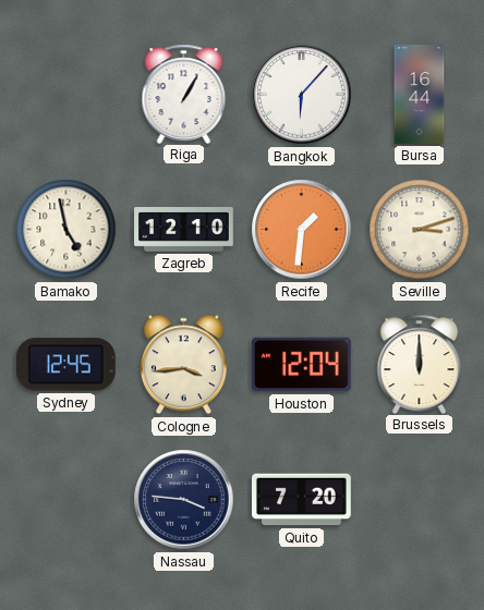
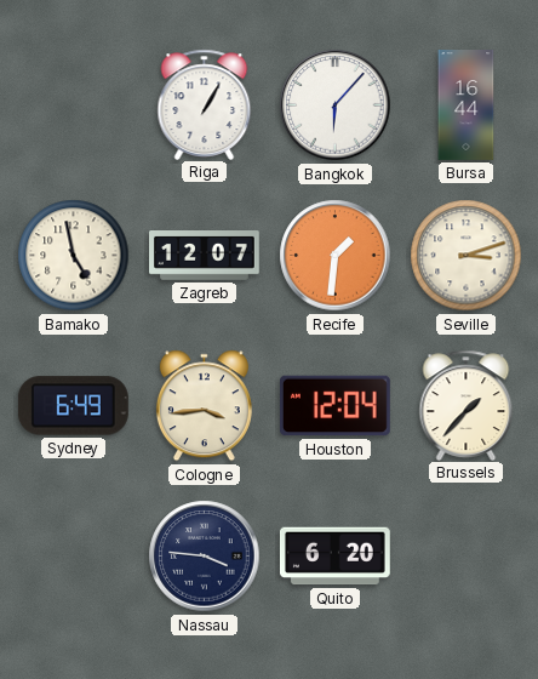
Zagreb: 12:10 -> 12:07 (205, 256)
Sydney: 12:45 -> 6:49 (73, 406)
Brussels: 12:00 -> 1:37 (467, 405)
Quito: 7:20 -> 6:20 (334, 557)
